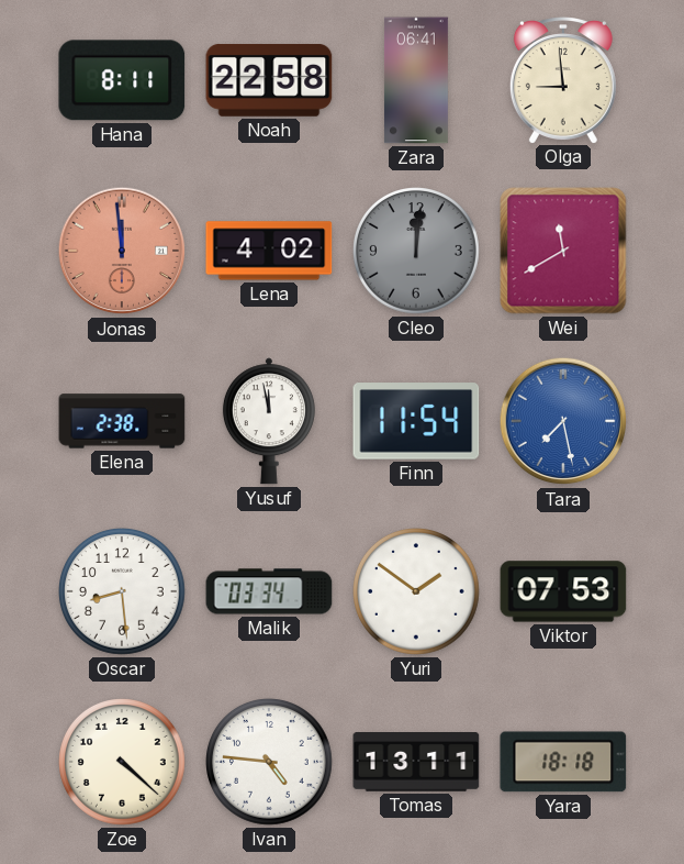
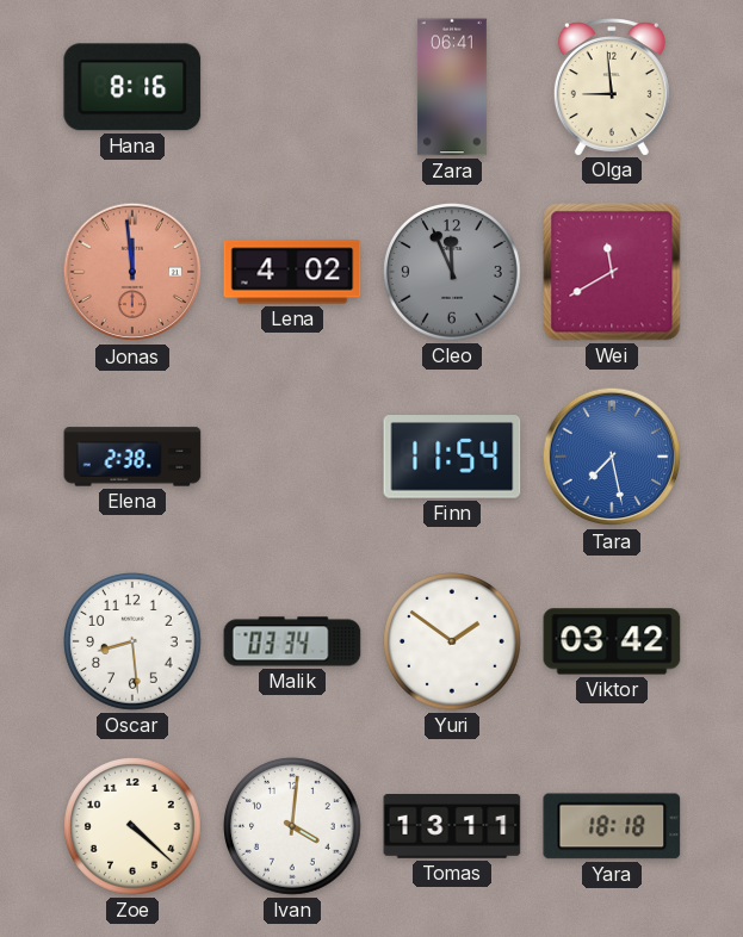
Hana: 8:11 -> 8:16 (132, 87)
Noah: 22:58 -> none (269, 81)
Cleo: 12:01 -> 11:56 (453, 273)
Yusuf: 11:58 -> none (269, 421)
Viktor: 07:53 -> 03:42 (612, 641)
Ivan: 4:46 -> 4:01 (293, 827)
